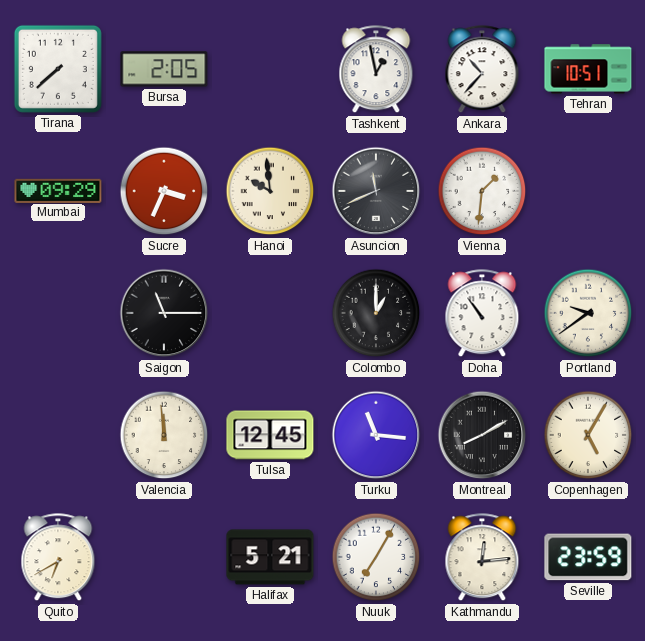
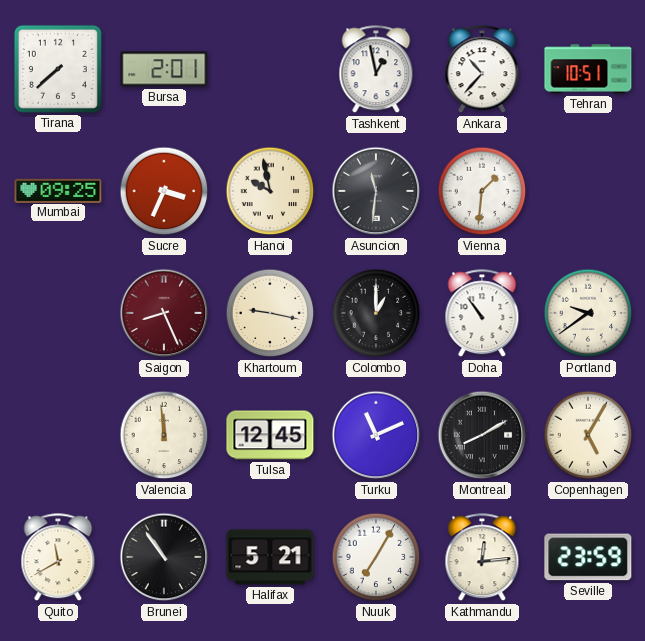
Bursa: 2:05 -> 2:01 (164, 69)
Mumbai: 09:29 -> 09:25 (58, 190)
Hanoi: 9:59 -> 9:58 (270, 191)
Asuncion: 11:41 -> 11:31 (376, 191)
Saigon: 11:15 -> 8:26 (164, 313)
Saigon dial: black -> burgundy (164, 313)
Khartoum: none -> 9:17 (270, 313)
Turku: 11:16 -> 11:11 (376, 435)
Quito: 6:40 -> 11:40 (58, 558)
Brunei: none -> 10:54 (164, 557)
